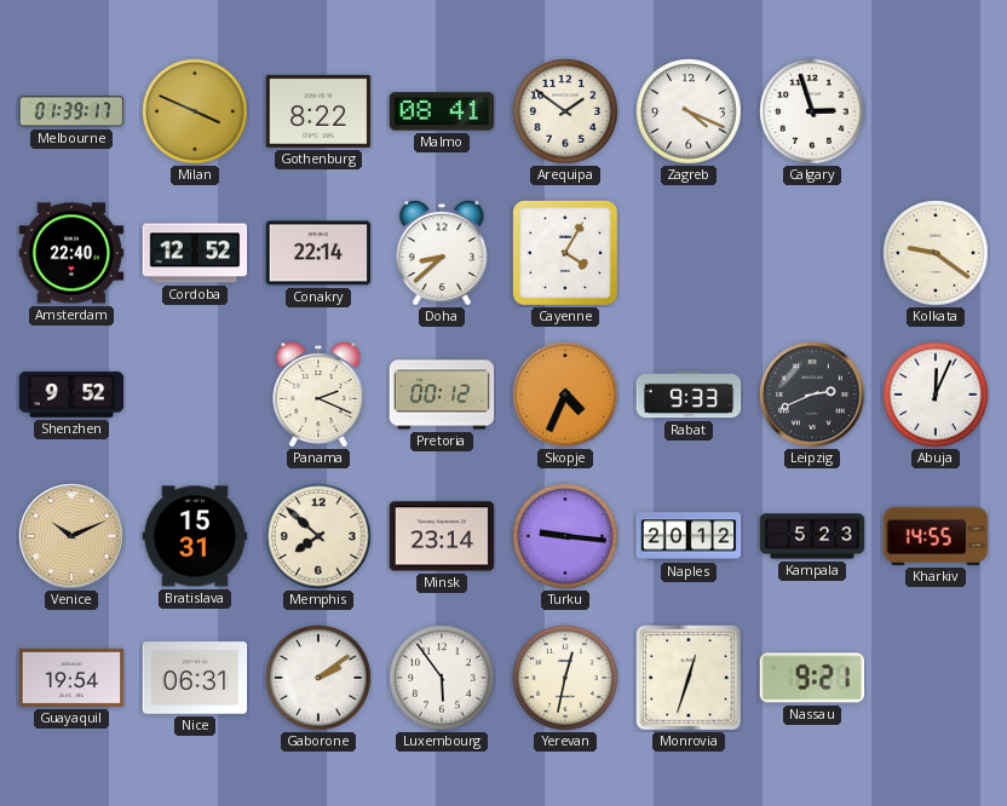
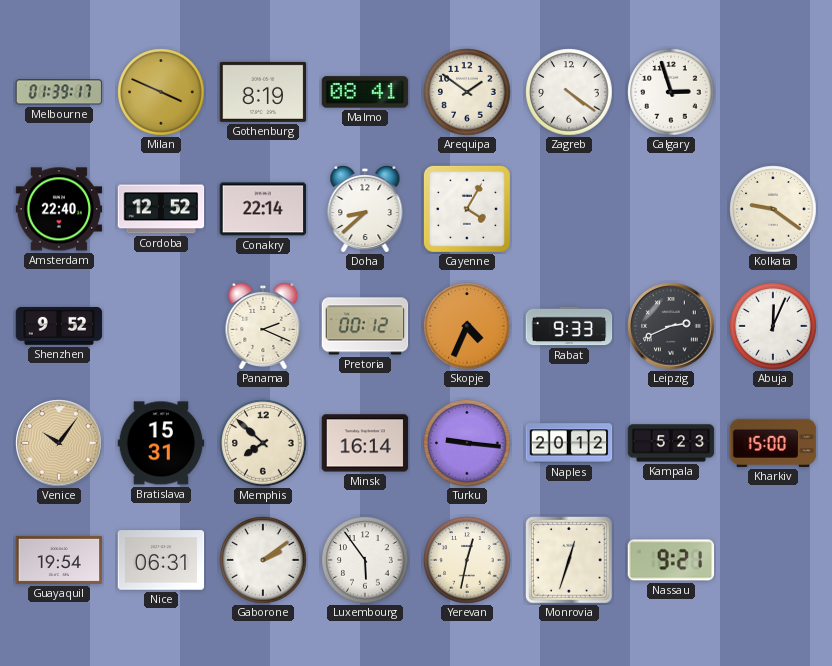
Gothenburg: 8:22 -> 8:19 (263, 92)
Zagreb: 4:19 -> 4:21 (569, 92)
Venice: 10:11 -> 10:06 (59, 443)
Minsk: 23:14 -> 16:14 (365, 443)
Kharkiv: 14:55 -> 15:00 (773, 443)
